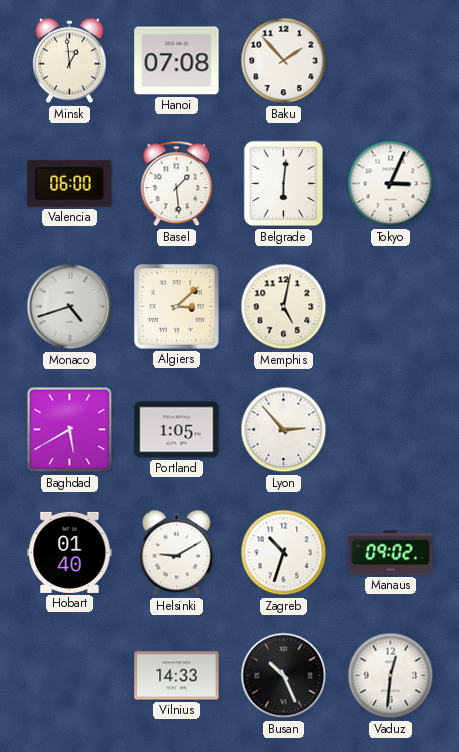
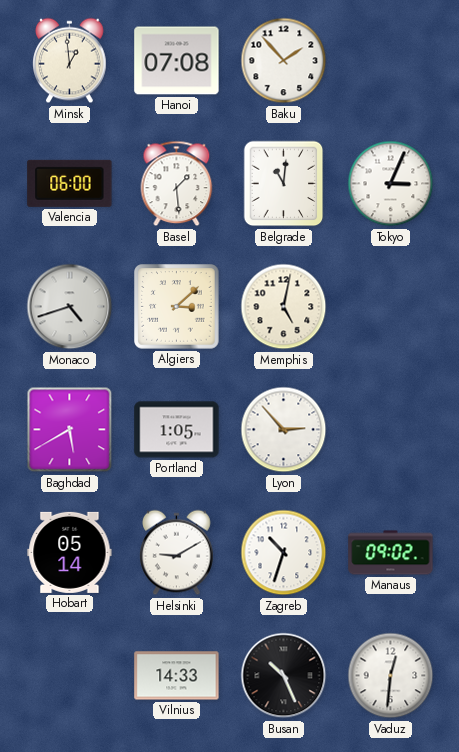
Belgrade: 6:01 -> 11:01 (284, 184)
Hobart: 01:40 -> 05:14 (70, 552)
